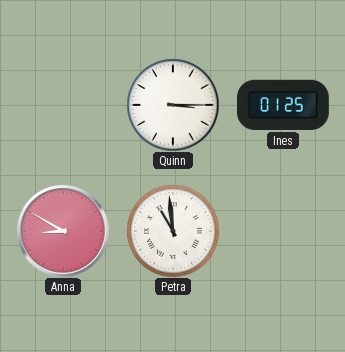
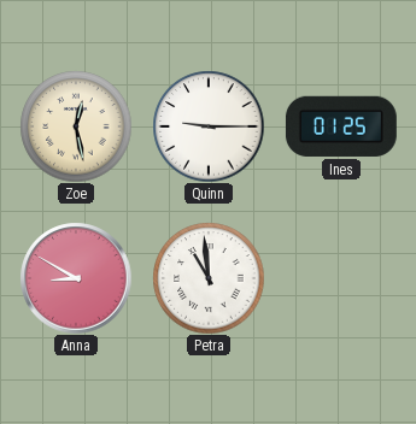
Zoe: none -> 12:28 (76, 126)
Quinn: 3:15 -> 9:15 (209, 126)
